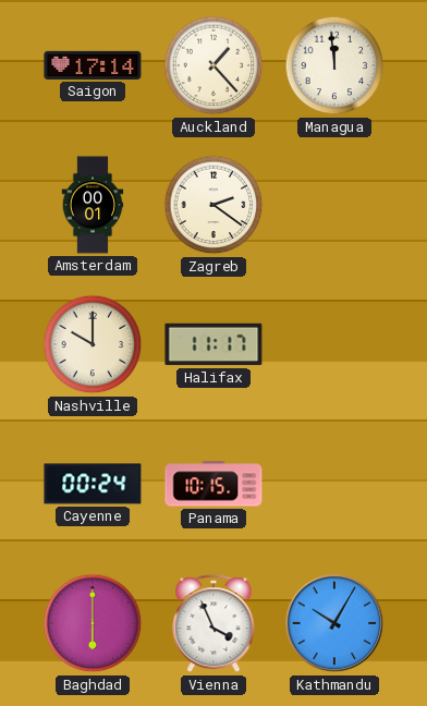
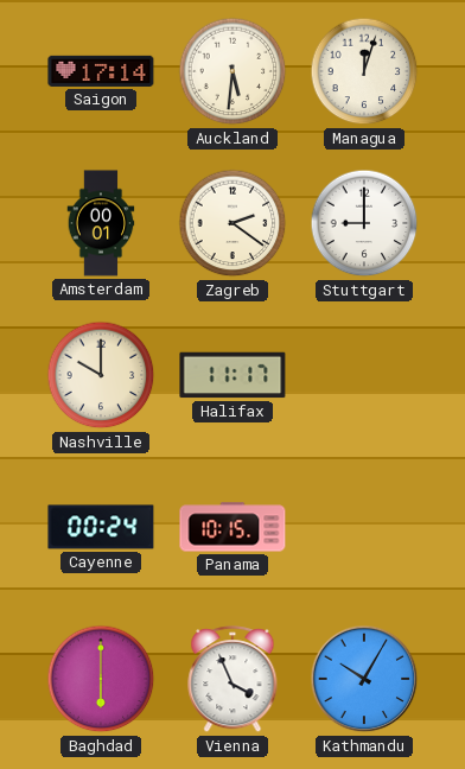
Auckland: 1:23 -> 5:31 (232, 71)
Managua: 11:59 -> 12:03 (364, 71)
Stuttgart: none -> 9:00 (364, 223)
